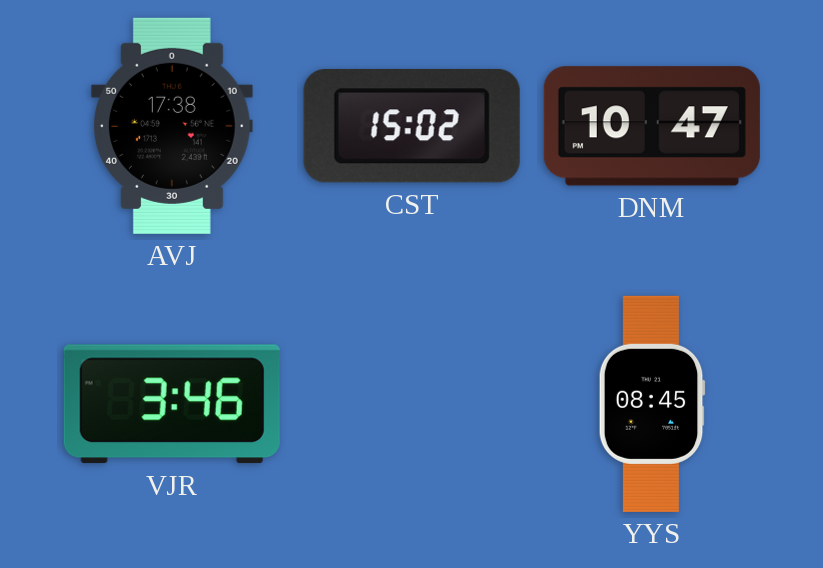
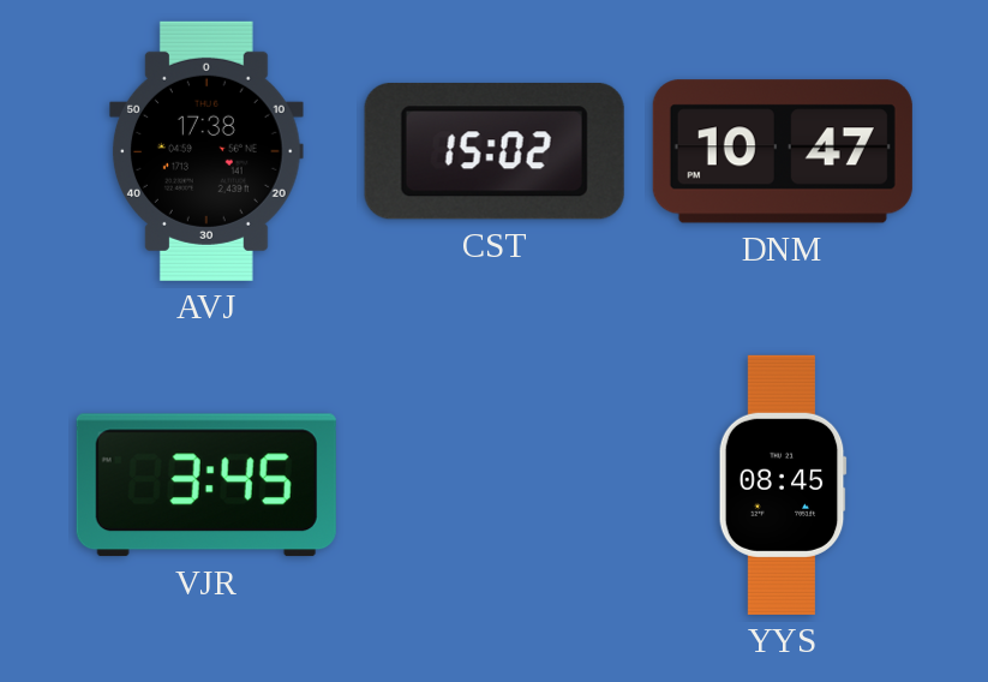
VJR: 3:46 -> 3:45 (206, 485)
